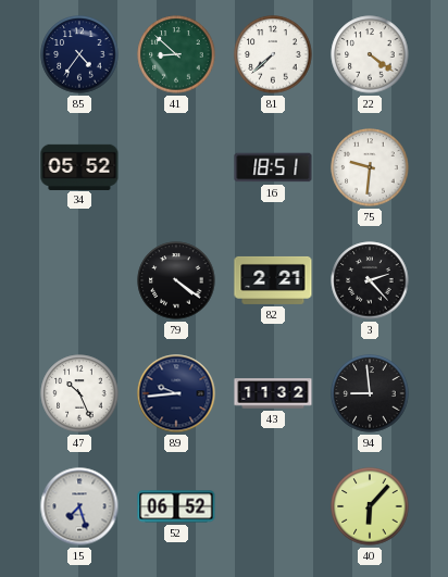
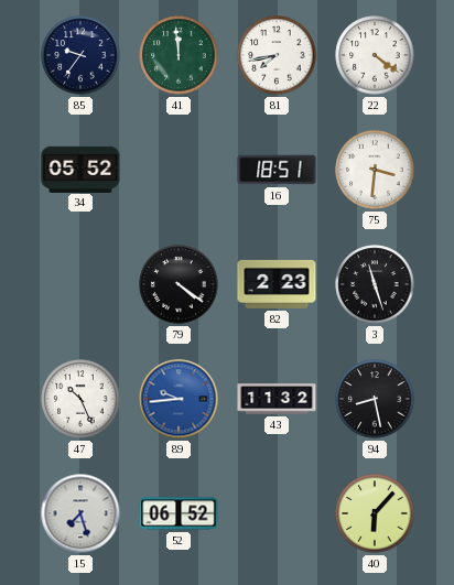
85: 4:36 -> 9:36 (80, 55)
41: 8:52 -> 11:59 (179, 55)
81: 7:38 -> 7:43 (277, 55)
75: 9:31 -> 3:31 (375, 170)
82: 2:21 -> 2:23 (277, 284)
3: 2:23 -> 11:27 (375, 284)
89 dial: navy -> blue (179, 399)
94: 8:59 -> 8:28 (375, 399)
